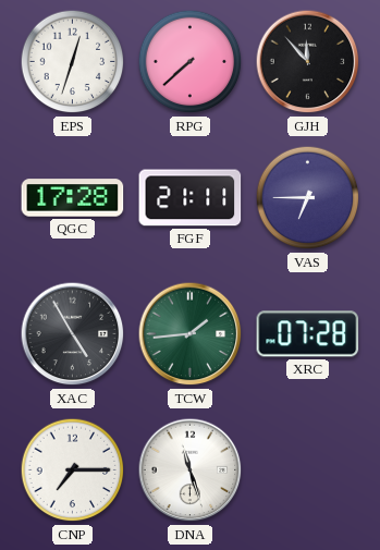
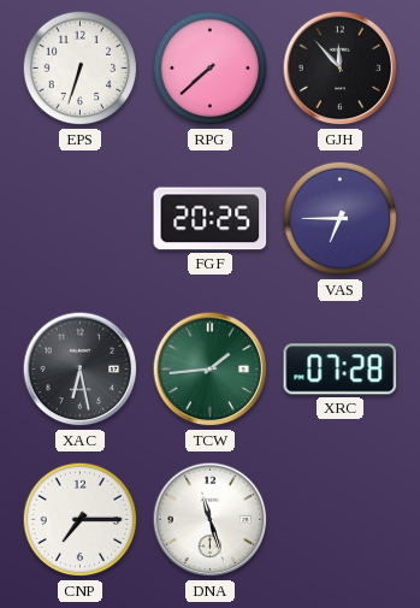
EPS: 12:33 -> 6:33 (81, 69)
QGC: 17:28 -> none (73, 198)
FGF: 21:11 -> 20:25 (211, 219)
XAC: 4:55 -> 6:28 (81, 370)
